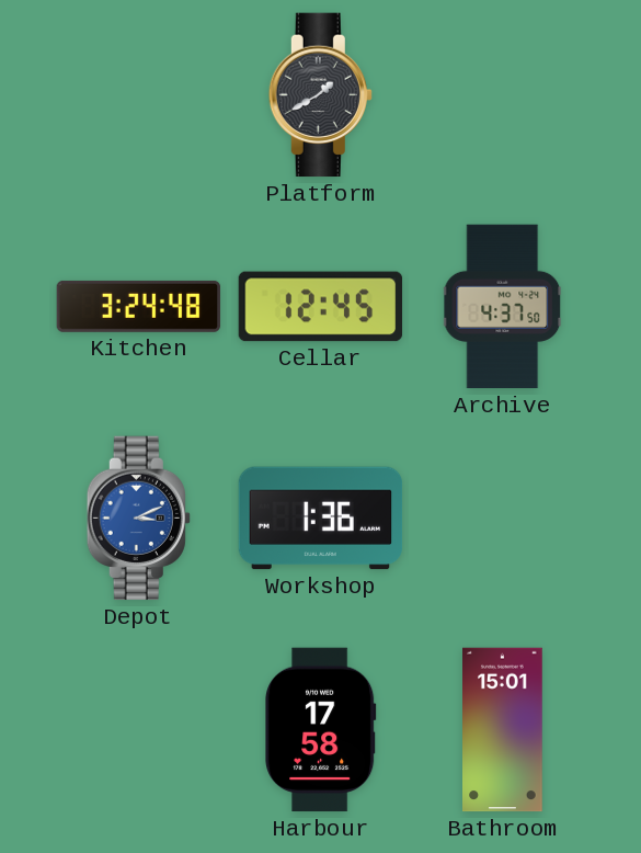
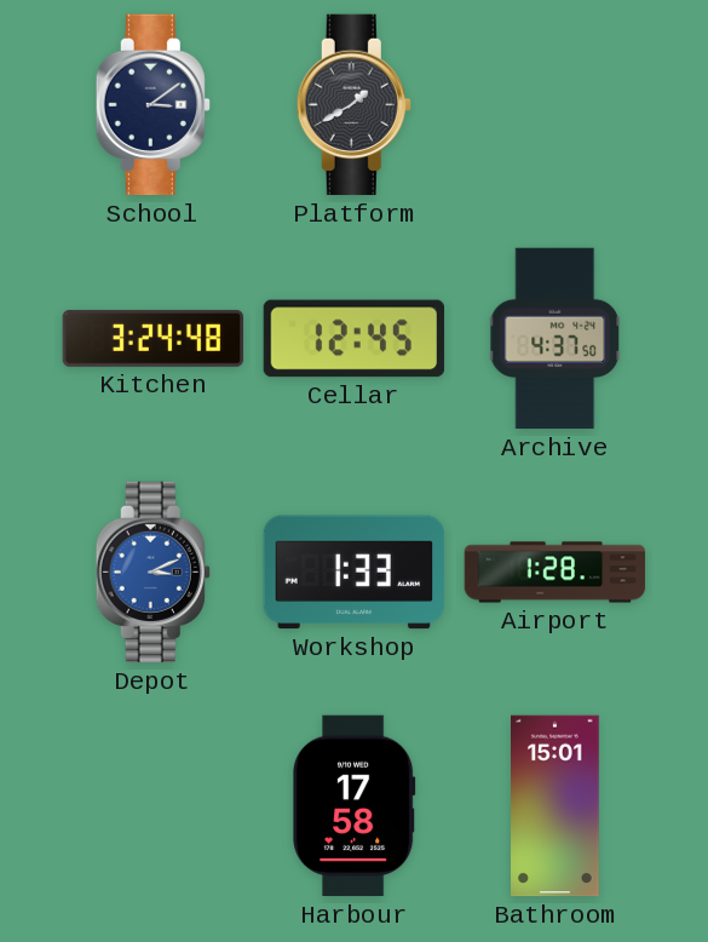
School: none -> 3:09 (152, 105)
Workshop: 1:36 -> 1:33 (355, 573)
Airport: none -> 1:28 (556, 573)
